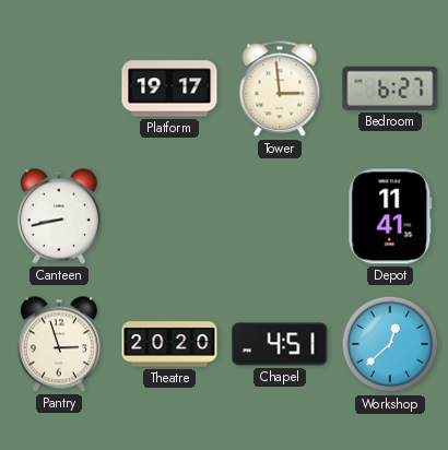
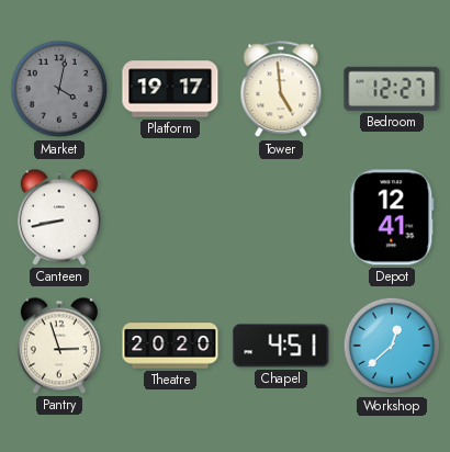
Market: none -> 4:02 (59, 89)
Tower: 2:59 -> 4:59 (281, 90)
Bedroom: 6:27 -> 12:27 (392, 89)
Depot: 11:41 -> 12:41 (392, 217)
